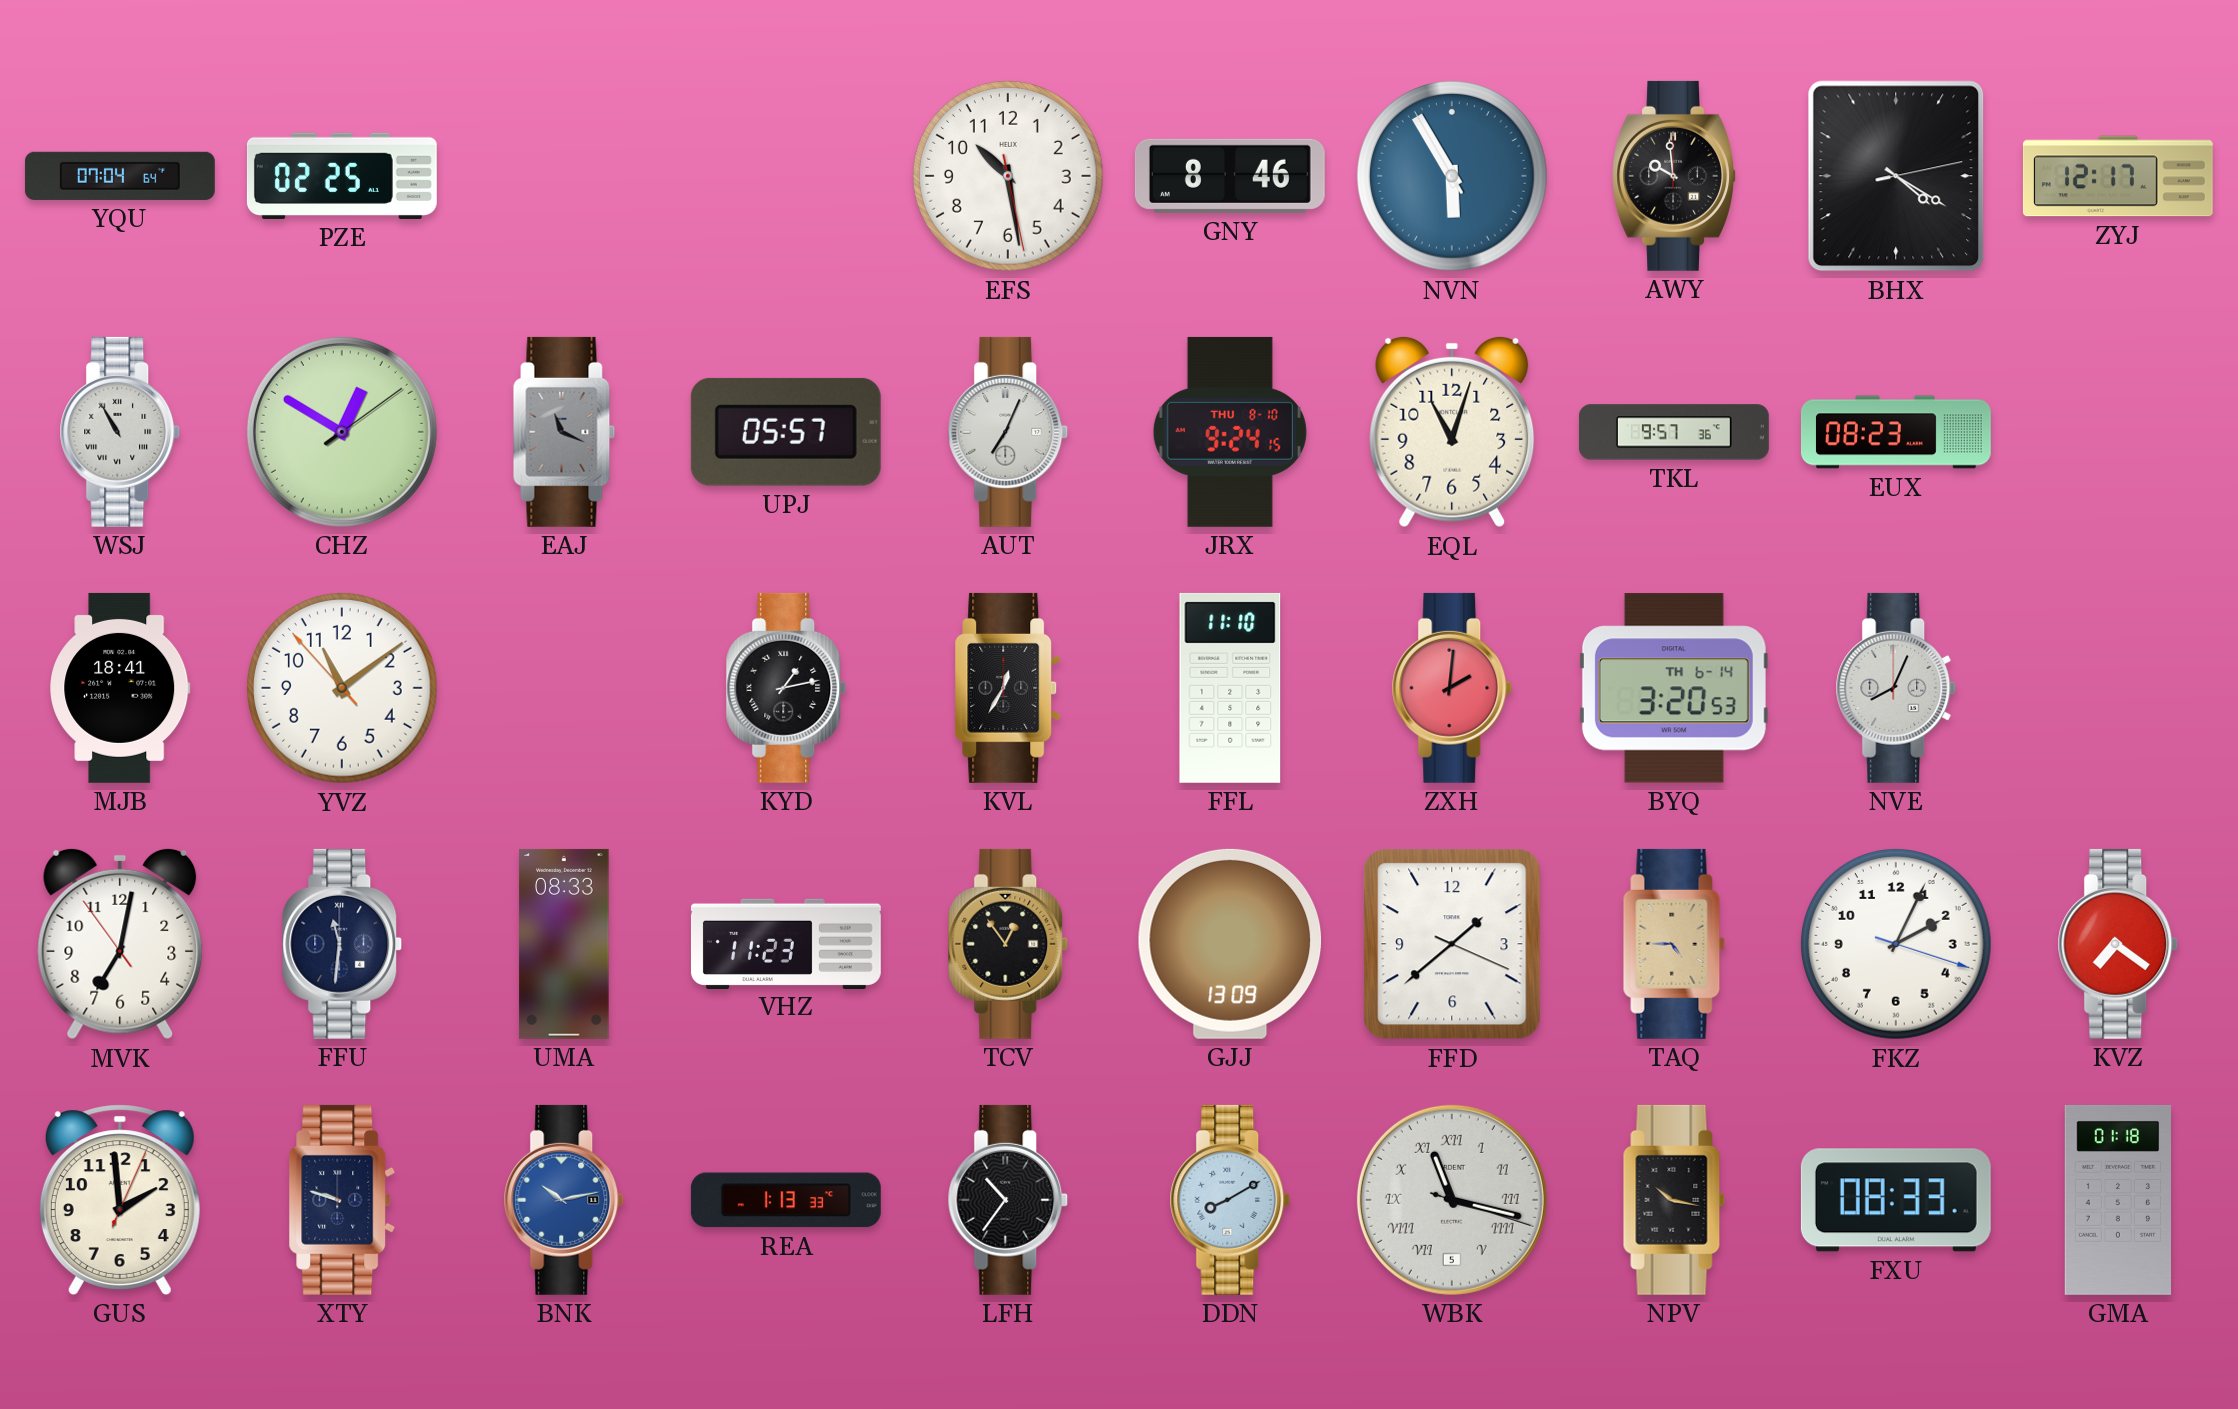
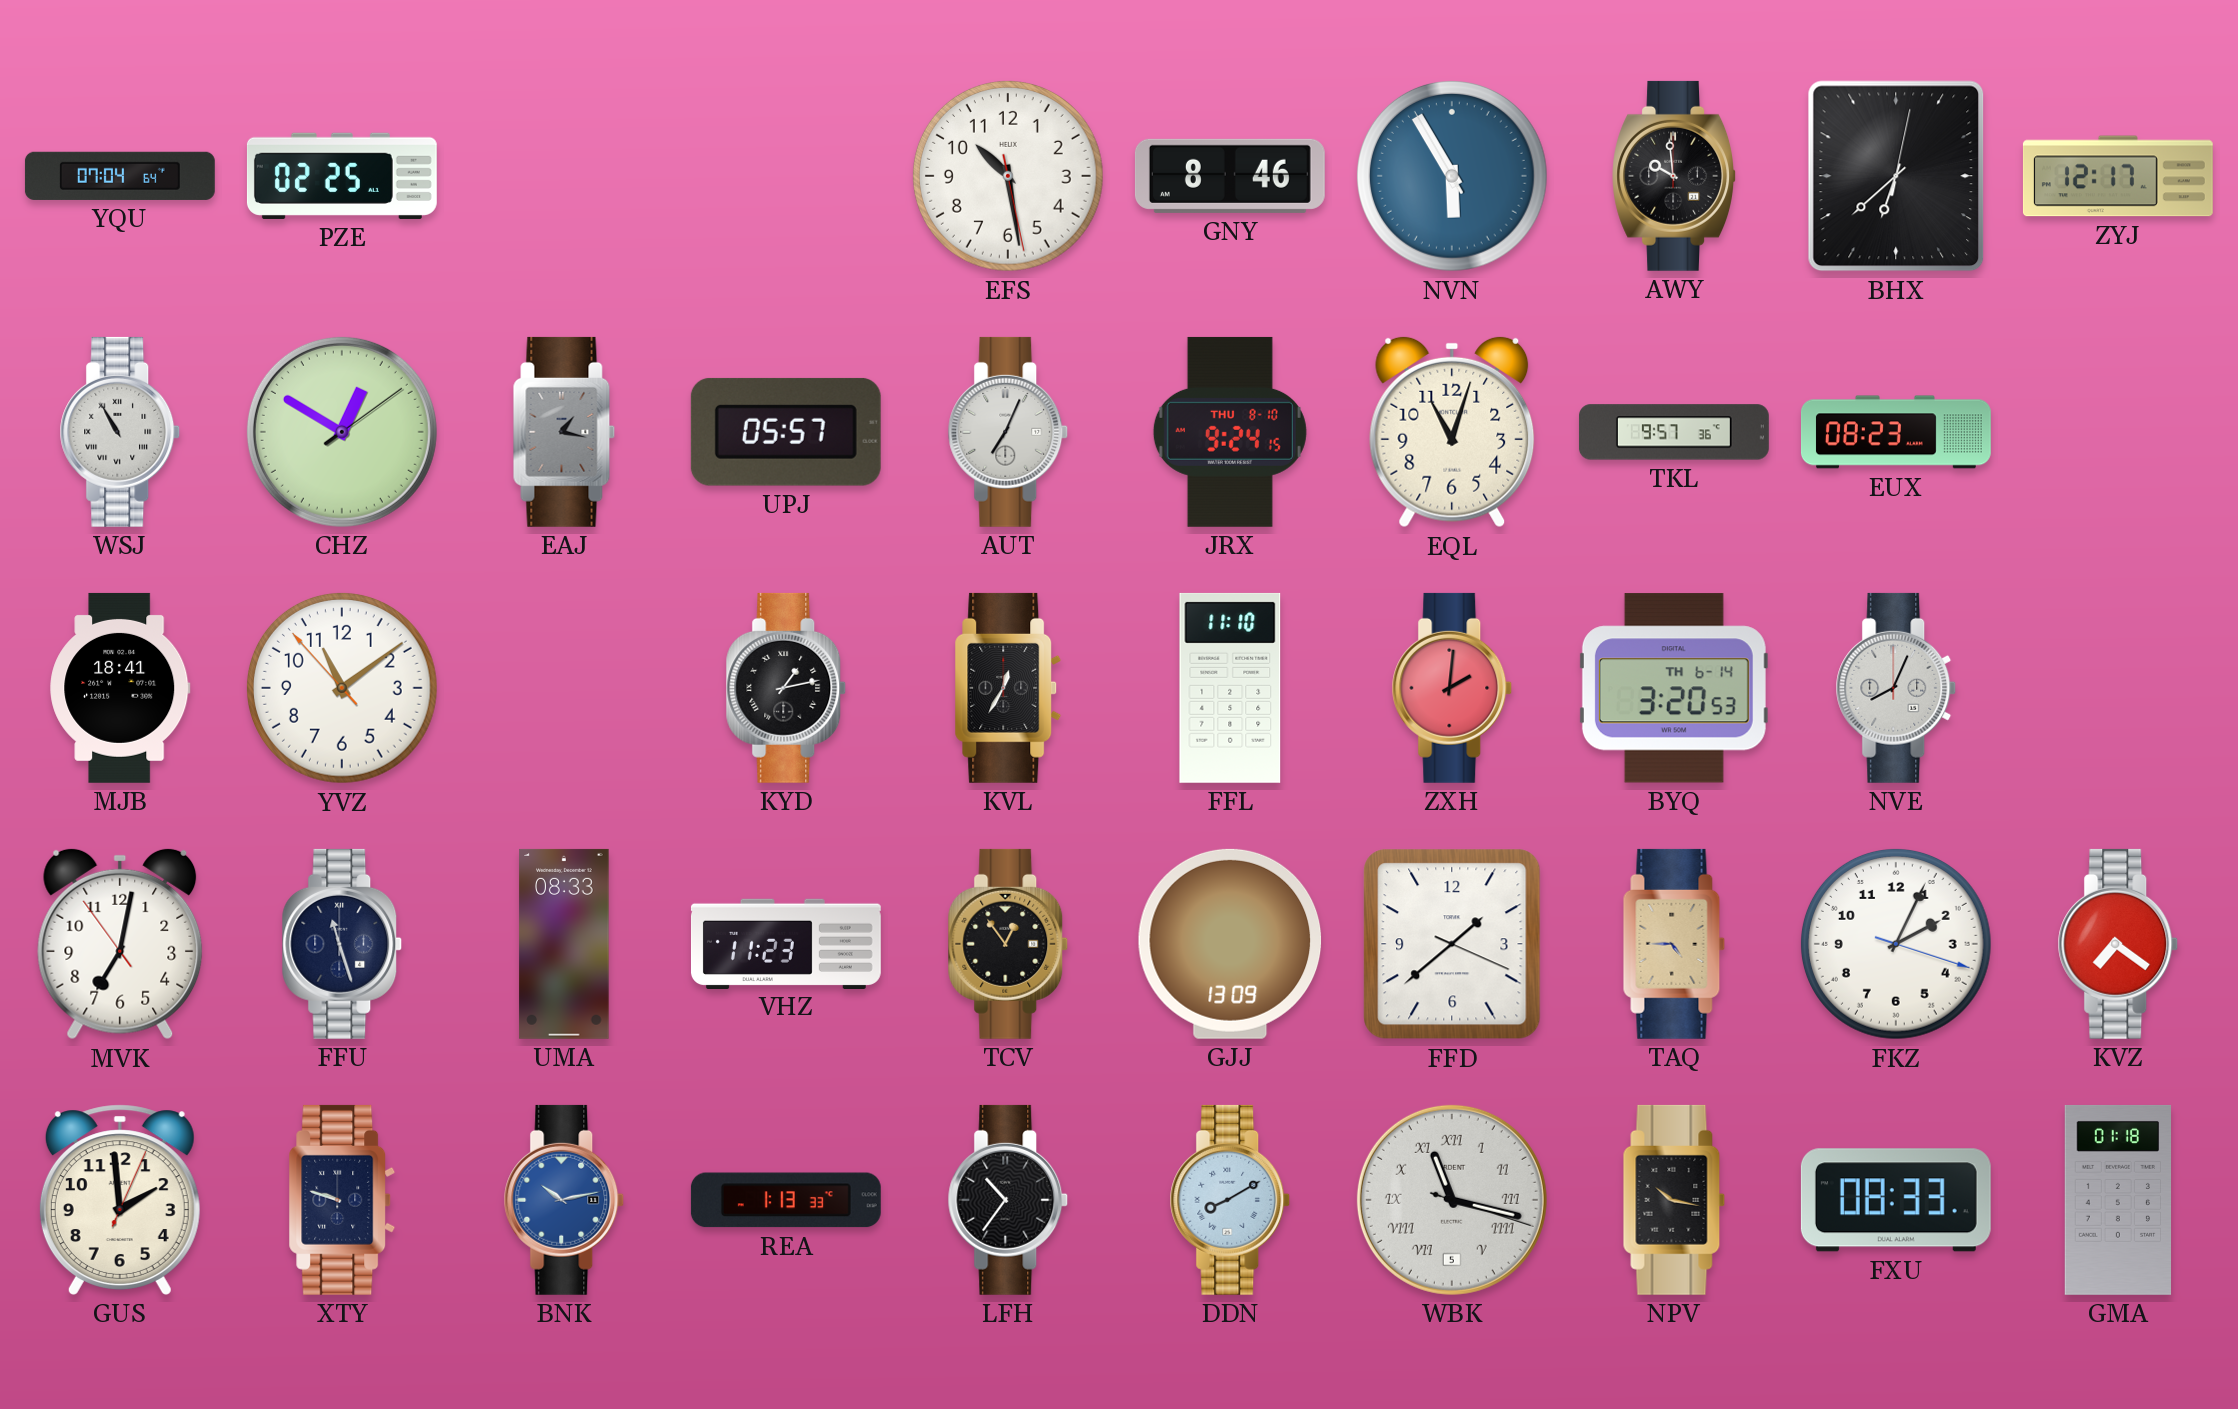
BHX: 4:20 -> 6:38 (1896, 176)
EAJ: 11:19 -> 1:17 (564, 432)
FFU: 11:31 -> 11:27 (342, 944)
